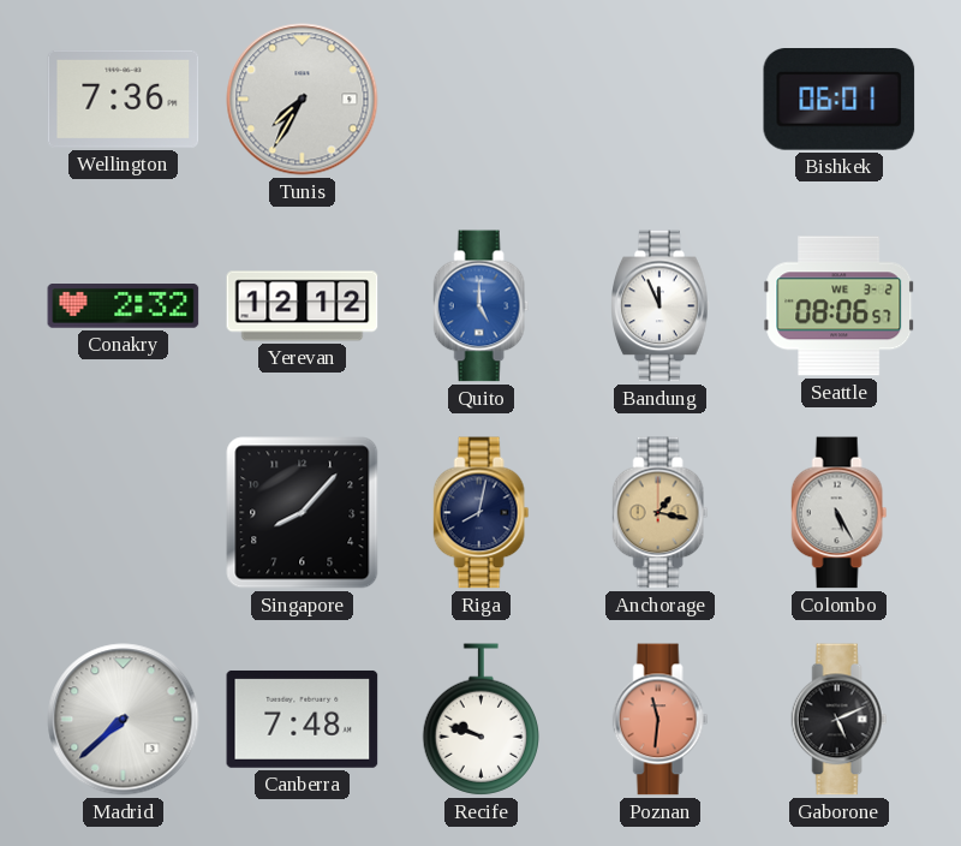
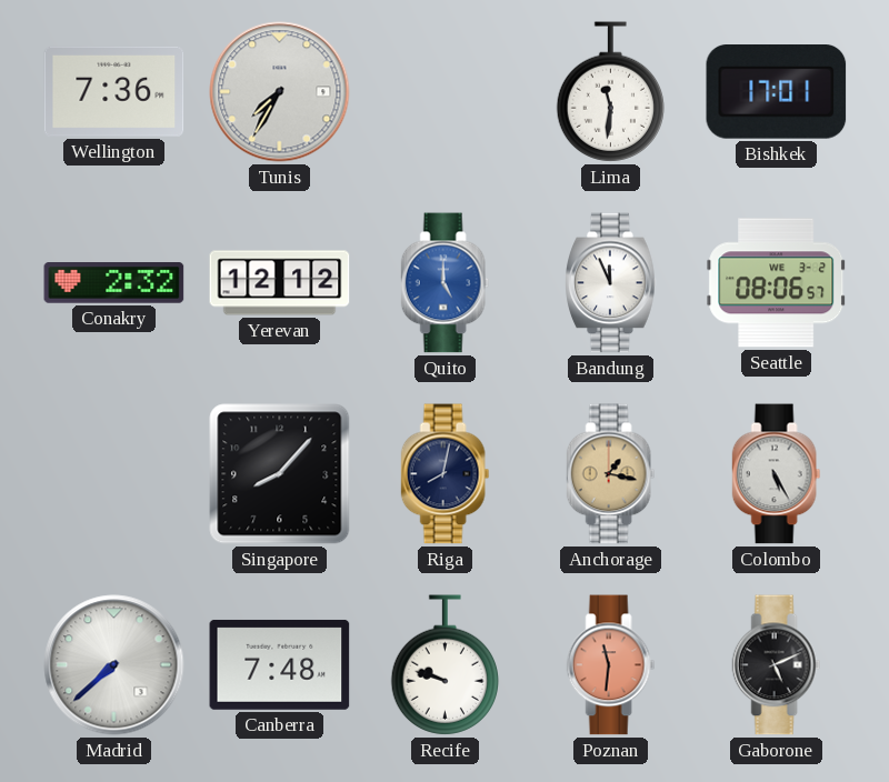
Lima: none -> 11:31 (611, 92)
Bishkek: 06:01 -> 17:01 (777, 92)
